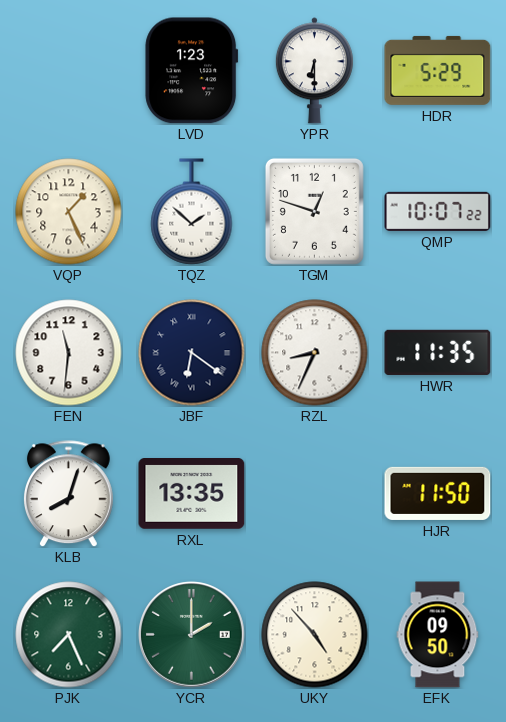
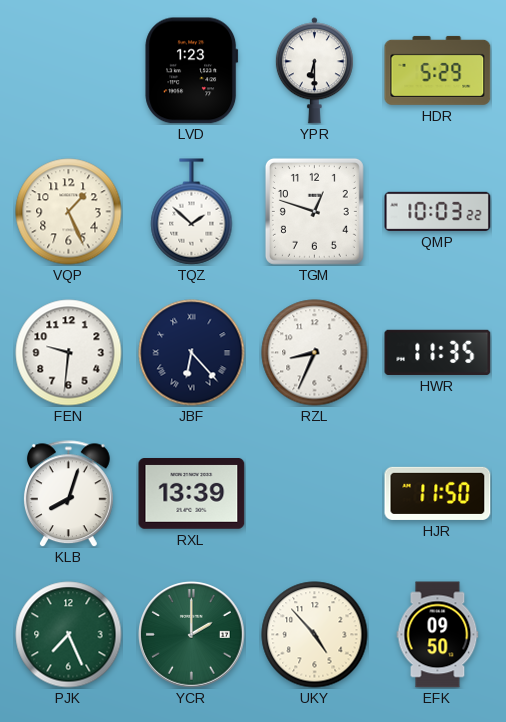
QMP: 10:07 -> 10:03 (438, 211)
FEN: 11:31 -> 9:31 (69, 353)
JBF: 6:21 -> 6:23 (192, 353)
RXL: 13:35 -> 13:39 (192, 494)
